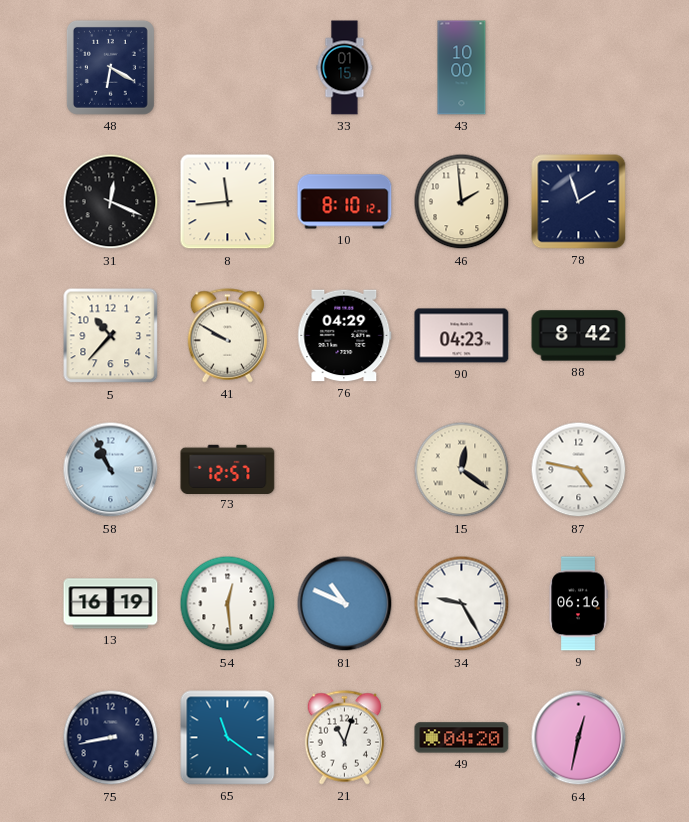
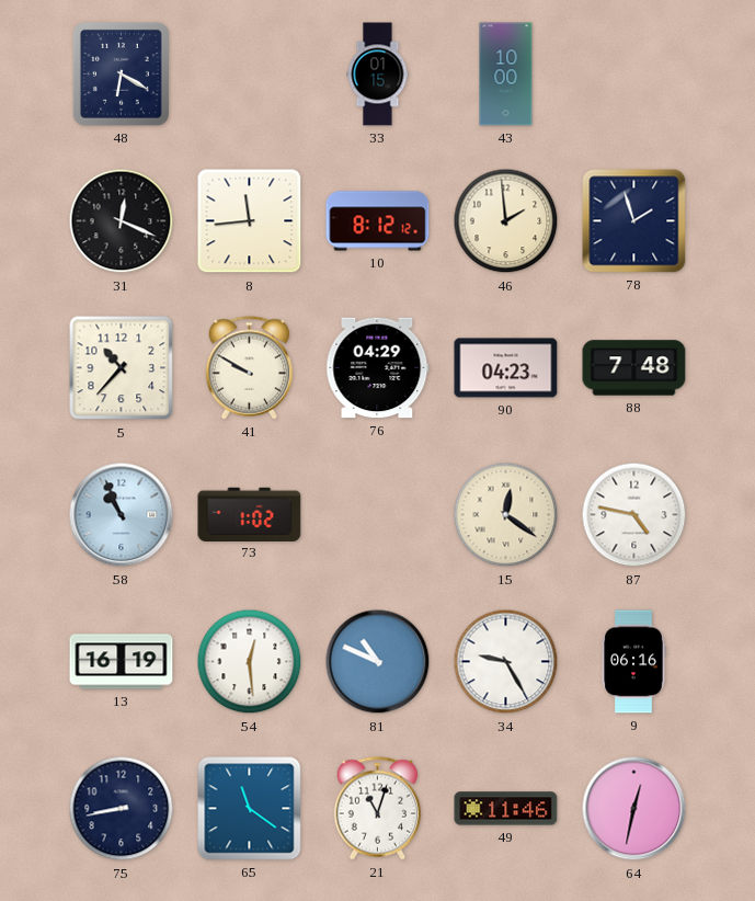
10: 8:10 -> 8:12 (378, 221)
88: 8:42 -> 7:48 (634, 368)
73: 12:57 -> 1:02 (250, 514)
49: 04:20 -> 11:46 (506, 809)
